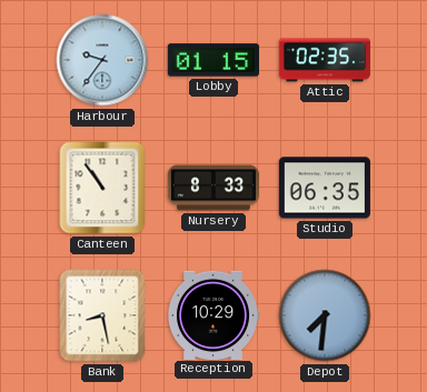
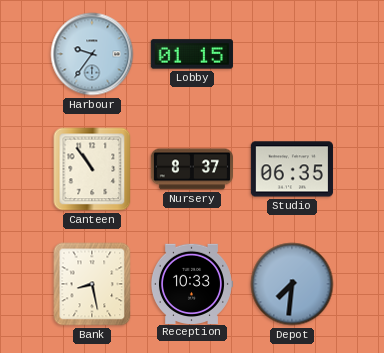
Attic: 02:35 -> none (325, 60)
Nursery: 8:33 -> 8:37 (191, 169)
Reception: 10:29 -> 10:33 (191, 283)
